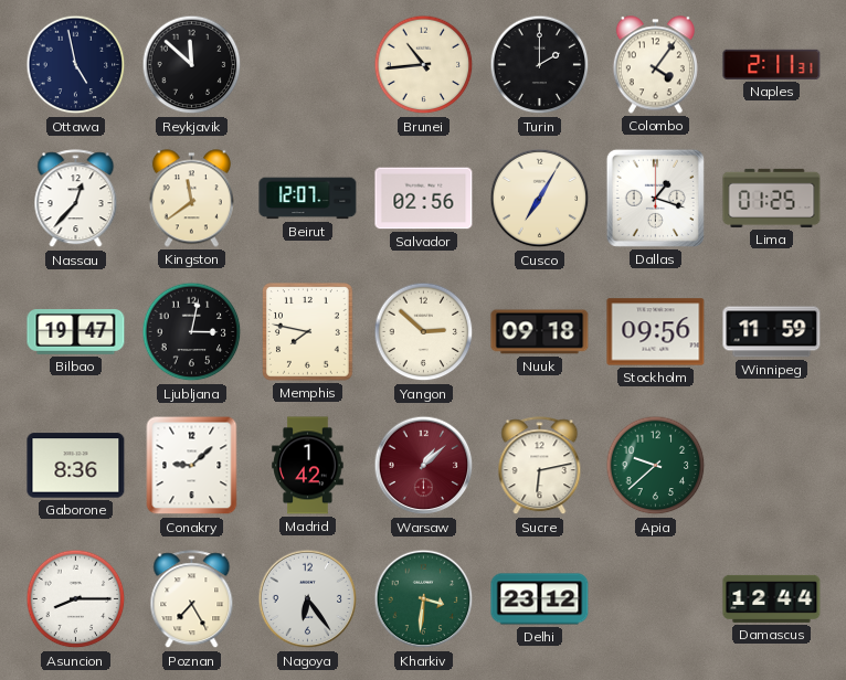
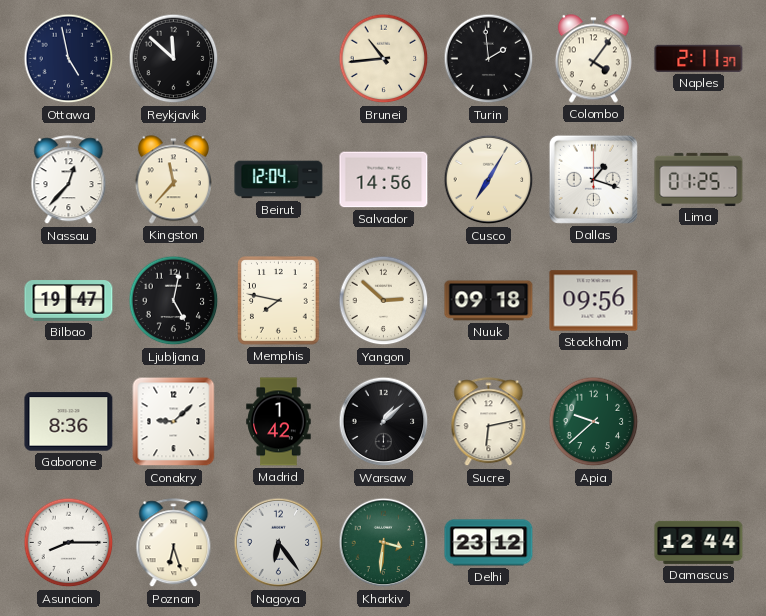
Turin: 2:00 -> 1:59 (489, 59)
Naples: 2:11:31 -> 2:11:37 (699, 58)
Kingston: 11:39 -> 11:37 (173, 180)
Beirut: 12:07 -> 12:04 (279, 180)
Salvador: 02:56 -> 14:56 (384, 180)
Ljubljana: 3:02 -> 5:02 (174, 301)
Winnipeg: 11:59 -> none (772, 332)
Warsaw dial: burgundy -> black (384, 422)
Poznan: 7:25 -> 6:27 (174, 543)
